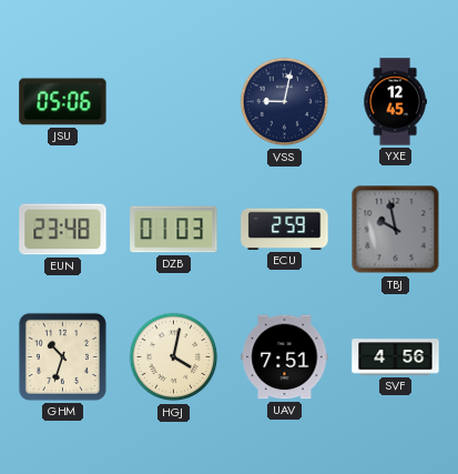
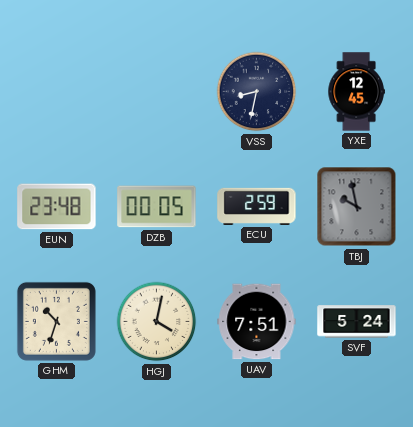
JSU: 05:06 -> none (63, 102)
VSS: 9:02 -> 8:32 (257, 92)
DZB: 01:03 -> 00:05 (157, 207)
SVF: 4:56 -> 5:24 (357, 322)
